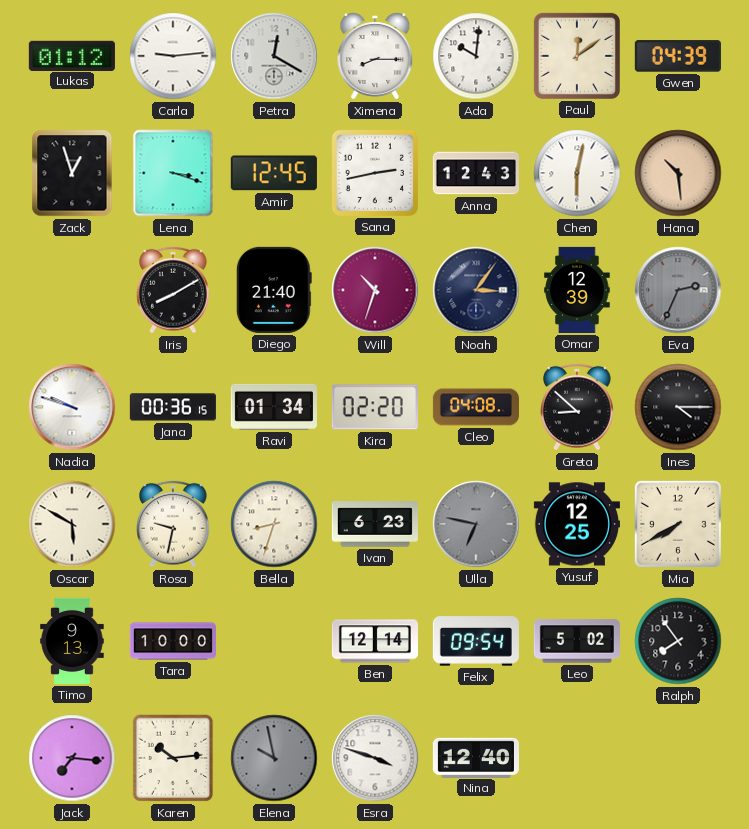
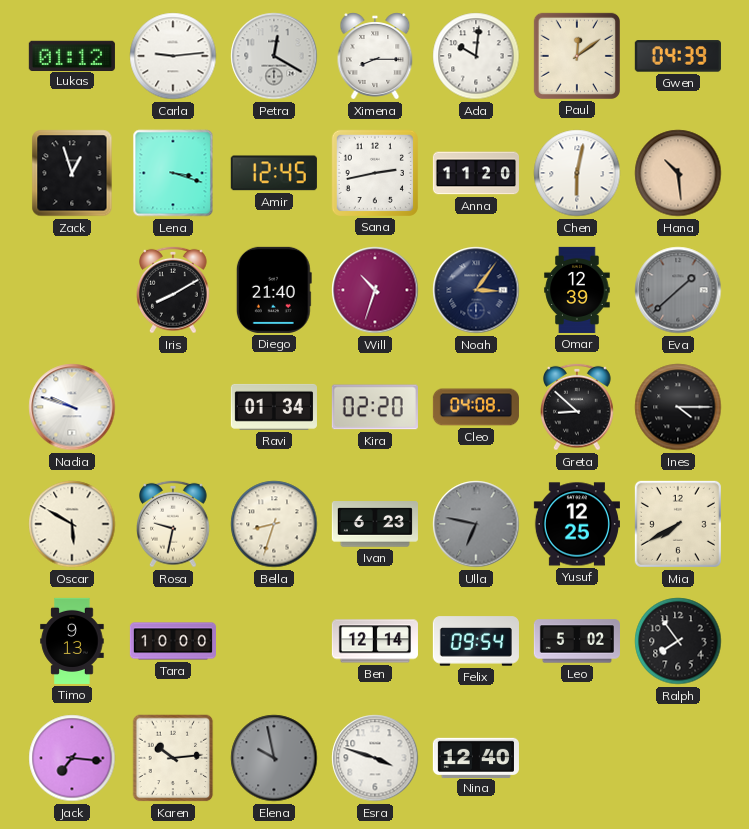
Anna: 12:43 -> 11:20 (476, 173)
Eva: 2:34 -> 1:38 (678, 290)
Jana: 00:36 -> none (173, 407)
